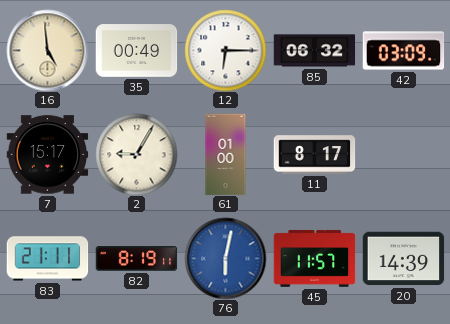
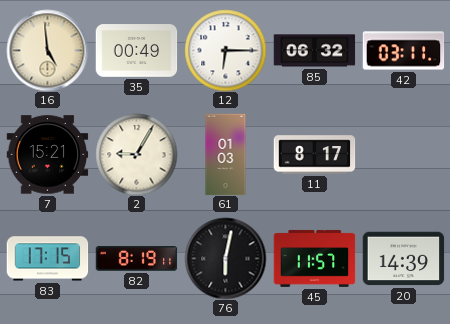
42: 03:09 -> 03:11 (403, 51)
7: 15:17 -> 15:21 (47, 155)
61: 01:00 -> 01:03 (226, 154)
83: 21:11 -> 17:15 (47, 259)
76 dial: blue -> black (225, 258)
